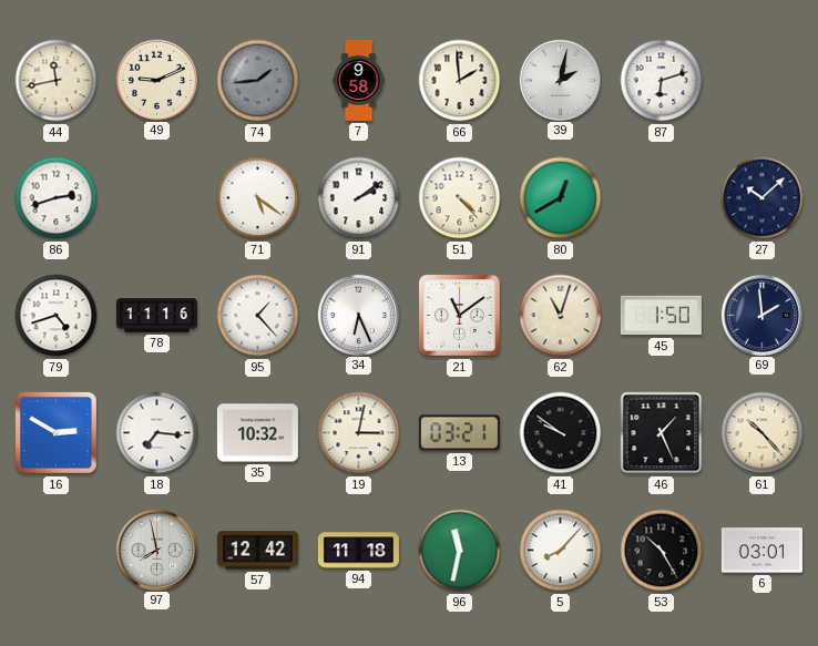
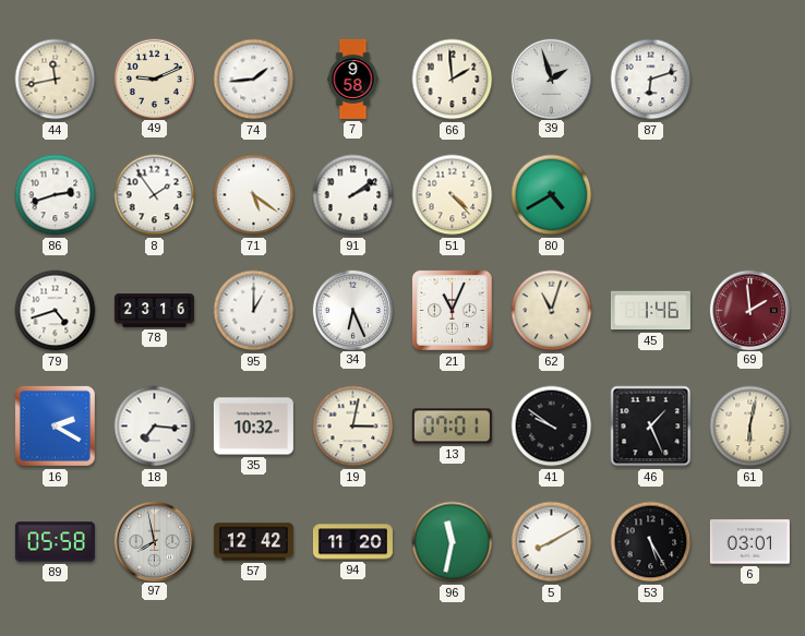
74 dial: grey -> white (254, 80)
39: 2:02 -> 1:57 (551, 79)
8: none -> 1:54 (155, 195)
80: 12:40 -> 4:40 (552, 195)
27: 10:08 -> none (763, 198)
78: 11:16 -> 23:16 (154, 311)
95: 1:23 -> 1:00 (254, 311)
21: 11:09 -> 11:04 (452, 310)
45: 1:50 -> 1:46 (650, 311)
69 dial: navy -> burgundy (749, 310)
16: 2:50 -> 2:20 (55, 425)
13: 03:21 -> 07:01 (452, 427)
61: 10:23 -> 6:02 (750, 427)
89: none -> 05:58 (55, 542)
94: 11:18 -> 11:20 (352, 542)
5: 8:07 -> 8:10 (552, 542)
53: 10:25 -> 5:25 (651, 542)
